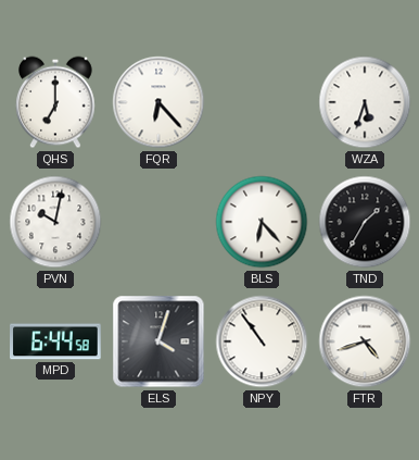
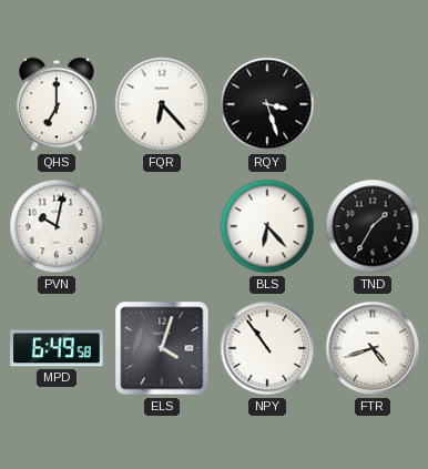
RQY: none -> 3:27 (267, 104)
WZA: 5:33 -> none (365, 102)
MPD: 6:44 -> 6:49 (58, 348)
